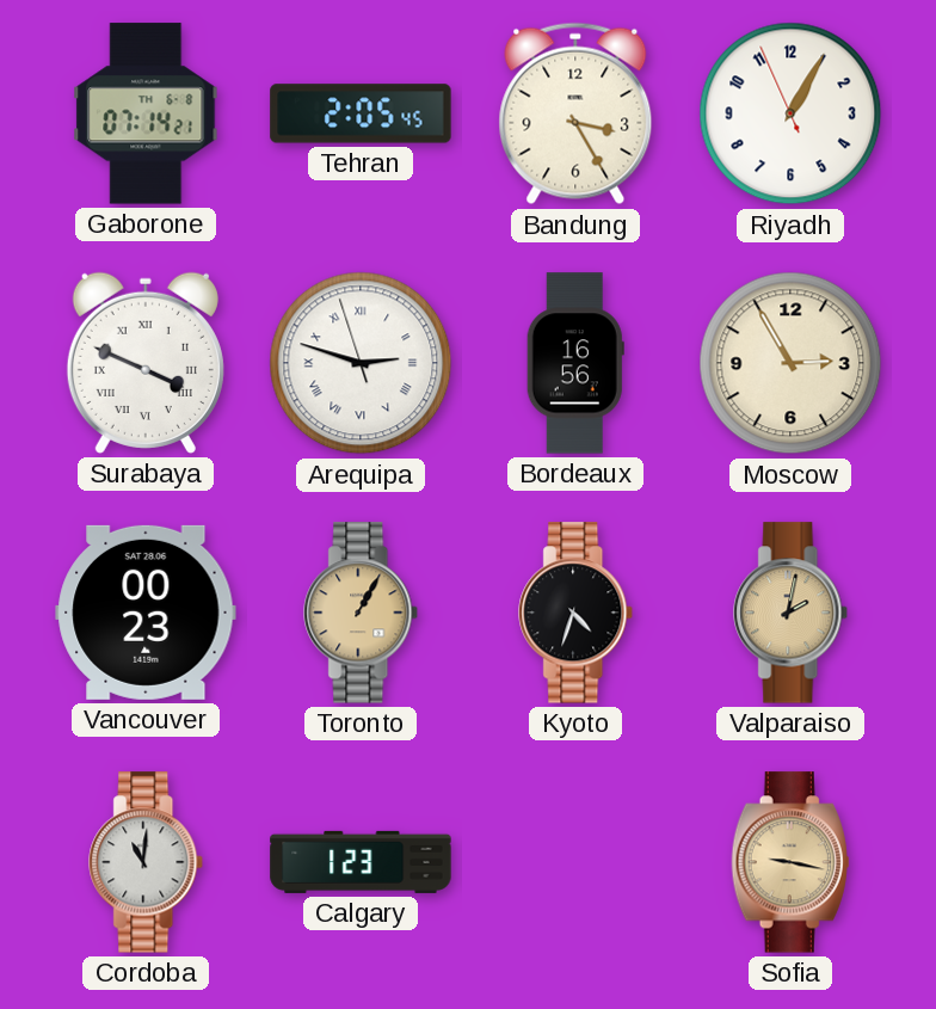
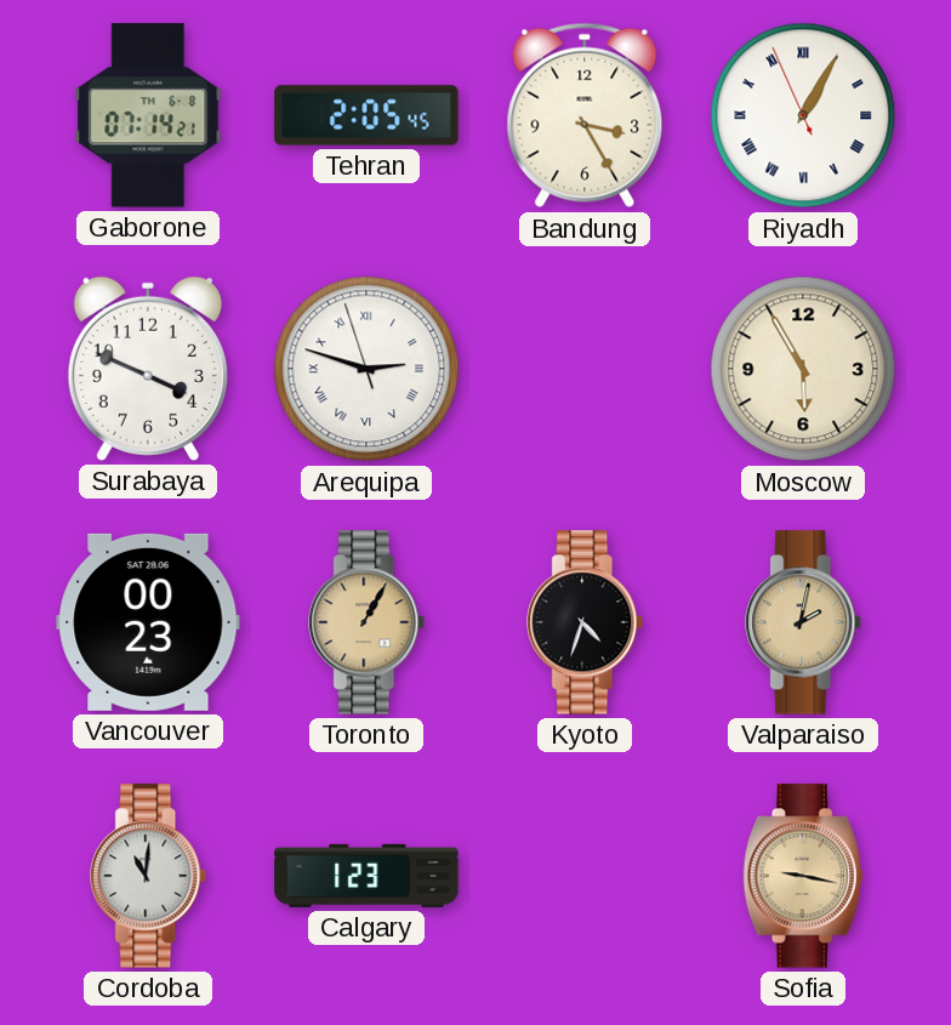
Riyadh numerals: Arabic -> Roman (803, 115)
Surabaya numerals: Roman -> Arabic (148, 369)
Bordeaux: 16:56 -> none (575, 363)
Moscow: 2:55 -> 5:55 (803, 369)
